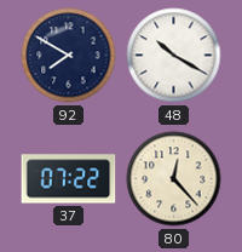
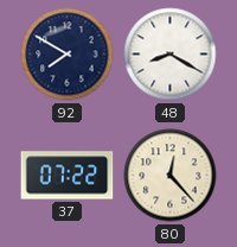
48: 10:20 -> 8:20 (171, 55)
